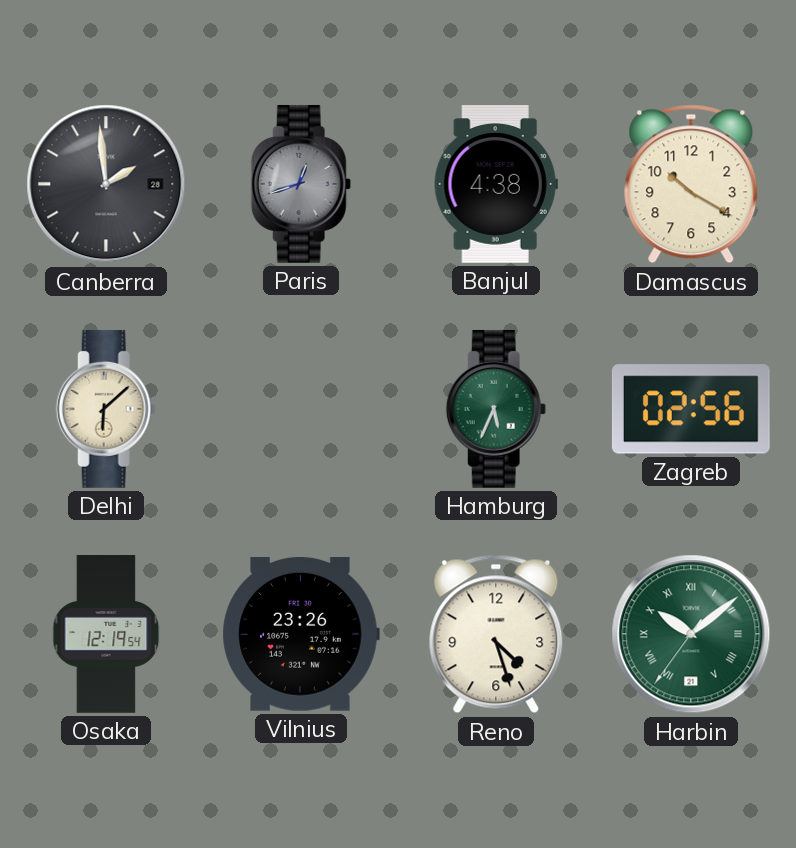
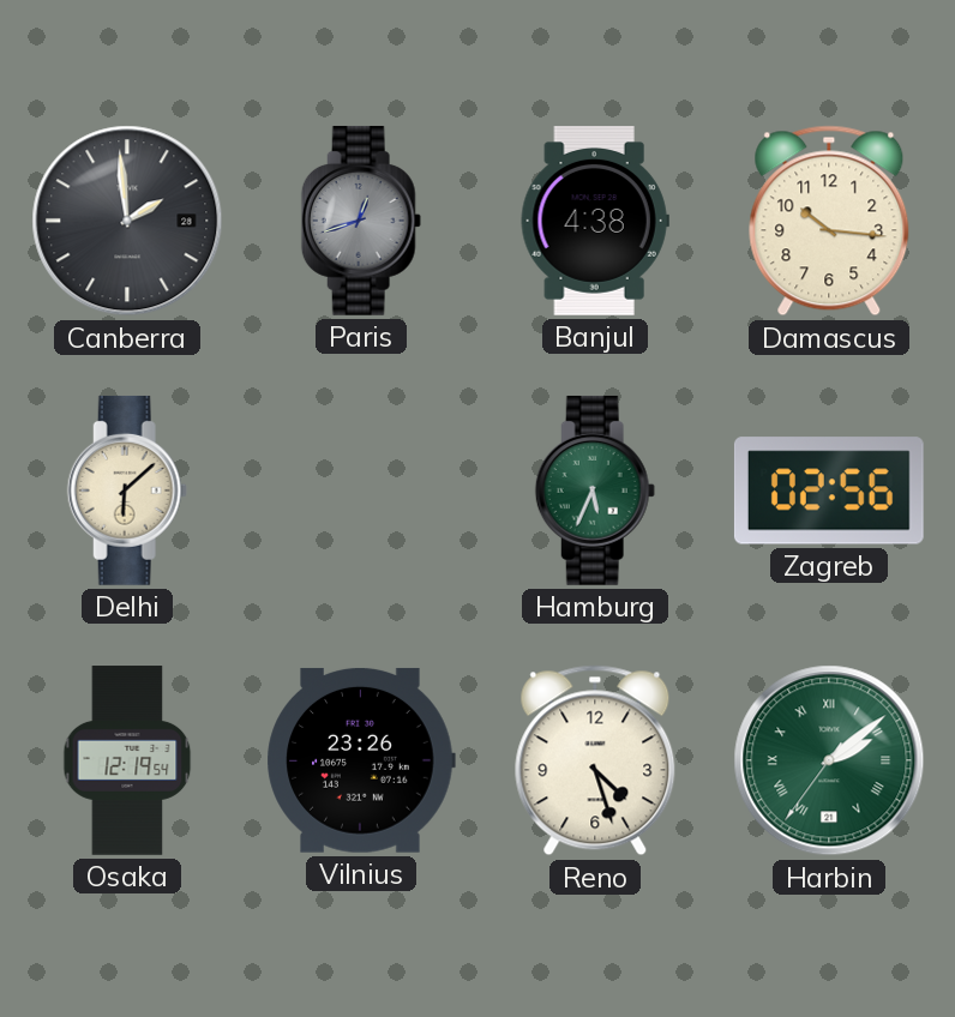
Damascus: 10:20 -> 10:16 (829, 221)
Harbin: 10:08 -> 2:08 (829, 760)
